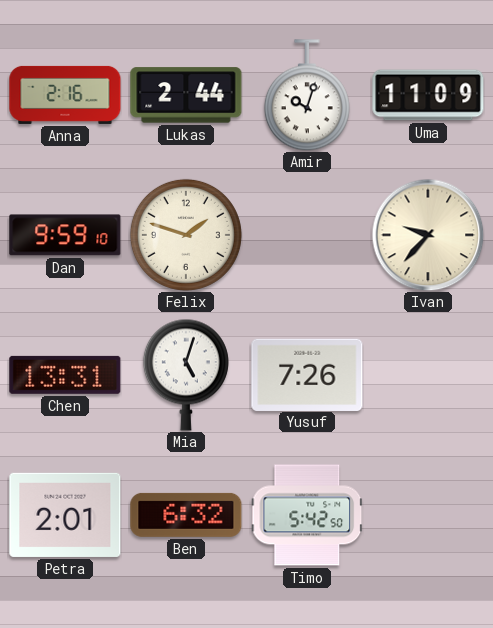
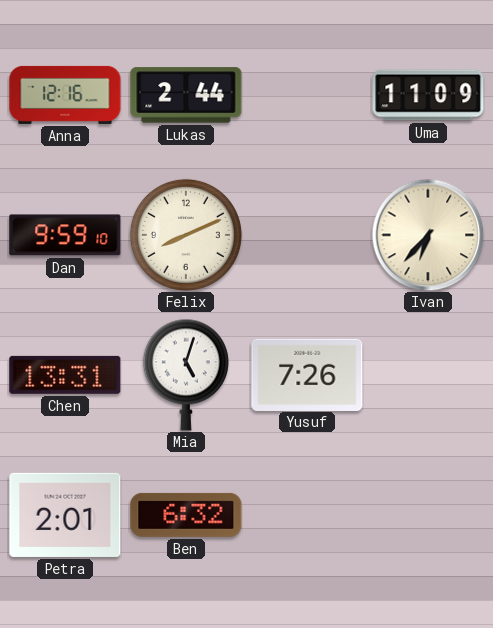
Anna: 2:16 -> 12:16 (65, 95)
Amir: 10:03 -> none (307, 95)
Felix: 1:48 -> 8:11 (186, 235)
Ivan: 9:37 -> 6:37 (428, 235)
Timo: 5:42 -> none (307, 515)
